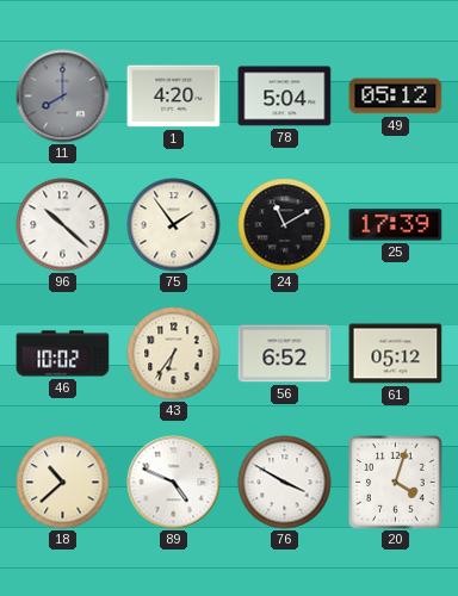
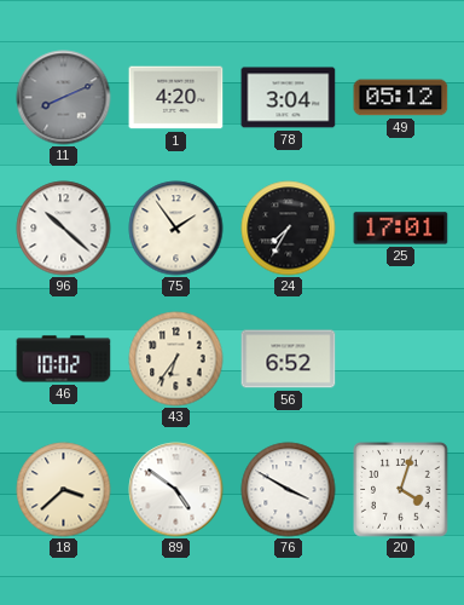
11: 8:00 -> 8:11 (64, 98)
78: 5:04 -> 3:04 (289, 98)
24: 11:10 -> 7:35 (289, 229)
25: 17:39 -> 17:01 (401, 229)
61: 05:12 -> none (396, 354)
18: 10:38 -> 3:38 (64, 490)
89: 4:49 -> 4:51 (176, 490)
